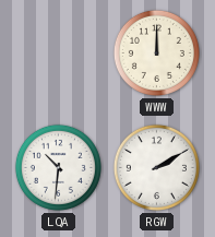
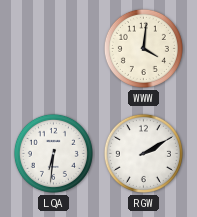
WWW: 12:00 -> 4:01 (143, 48)
LQA: 10:31 -> 6:31 (53, 153)
